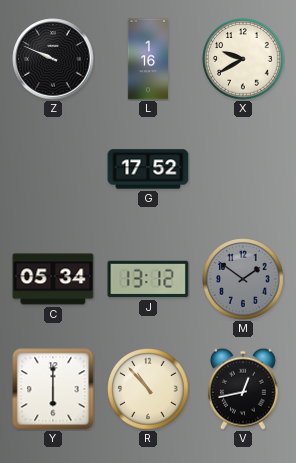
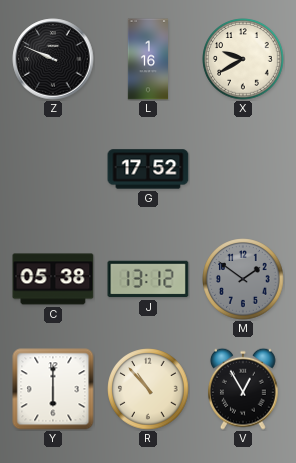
C: 05:34 -> 05:38 (53, 279)
V: 12:43 -> 12:55 (244, 389)
